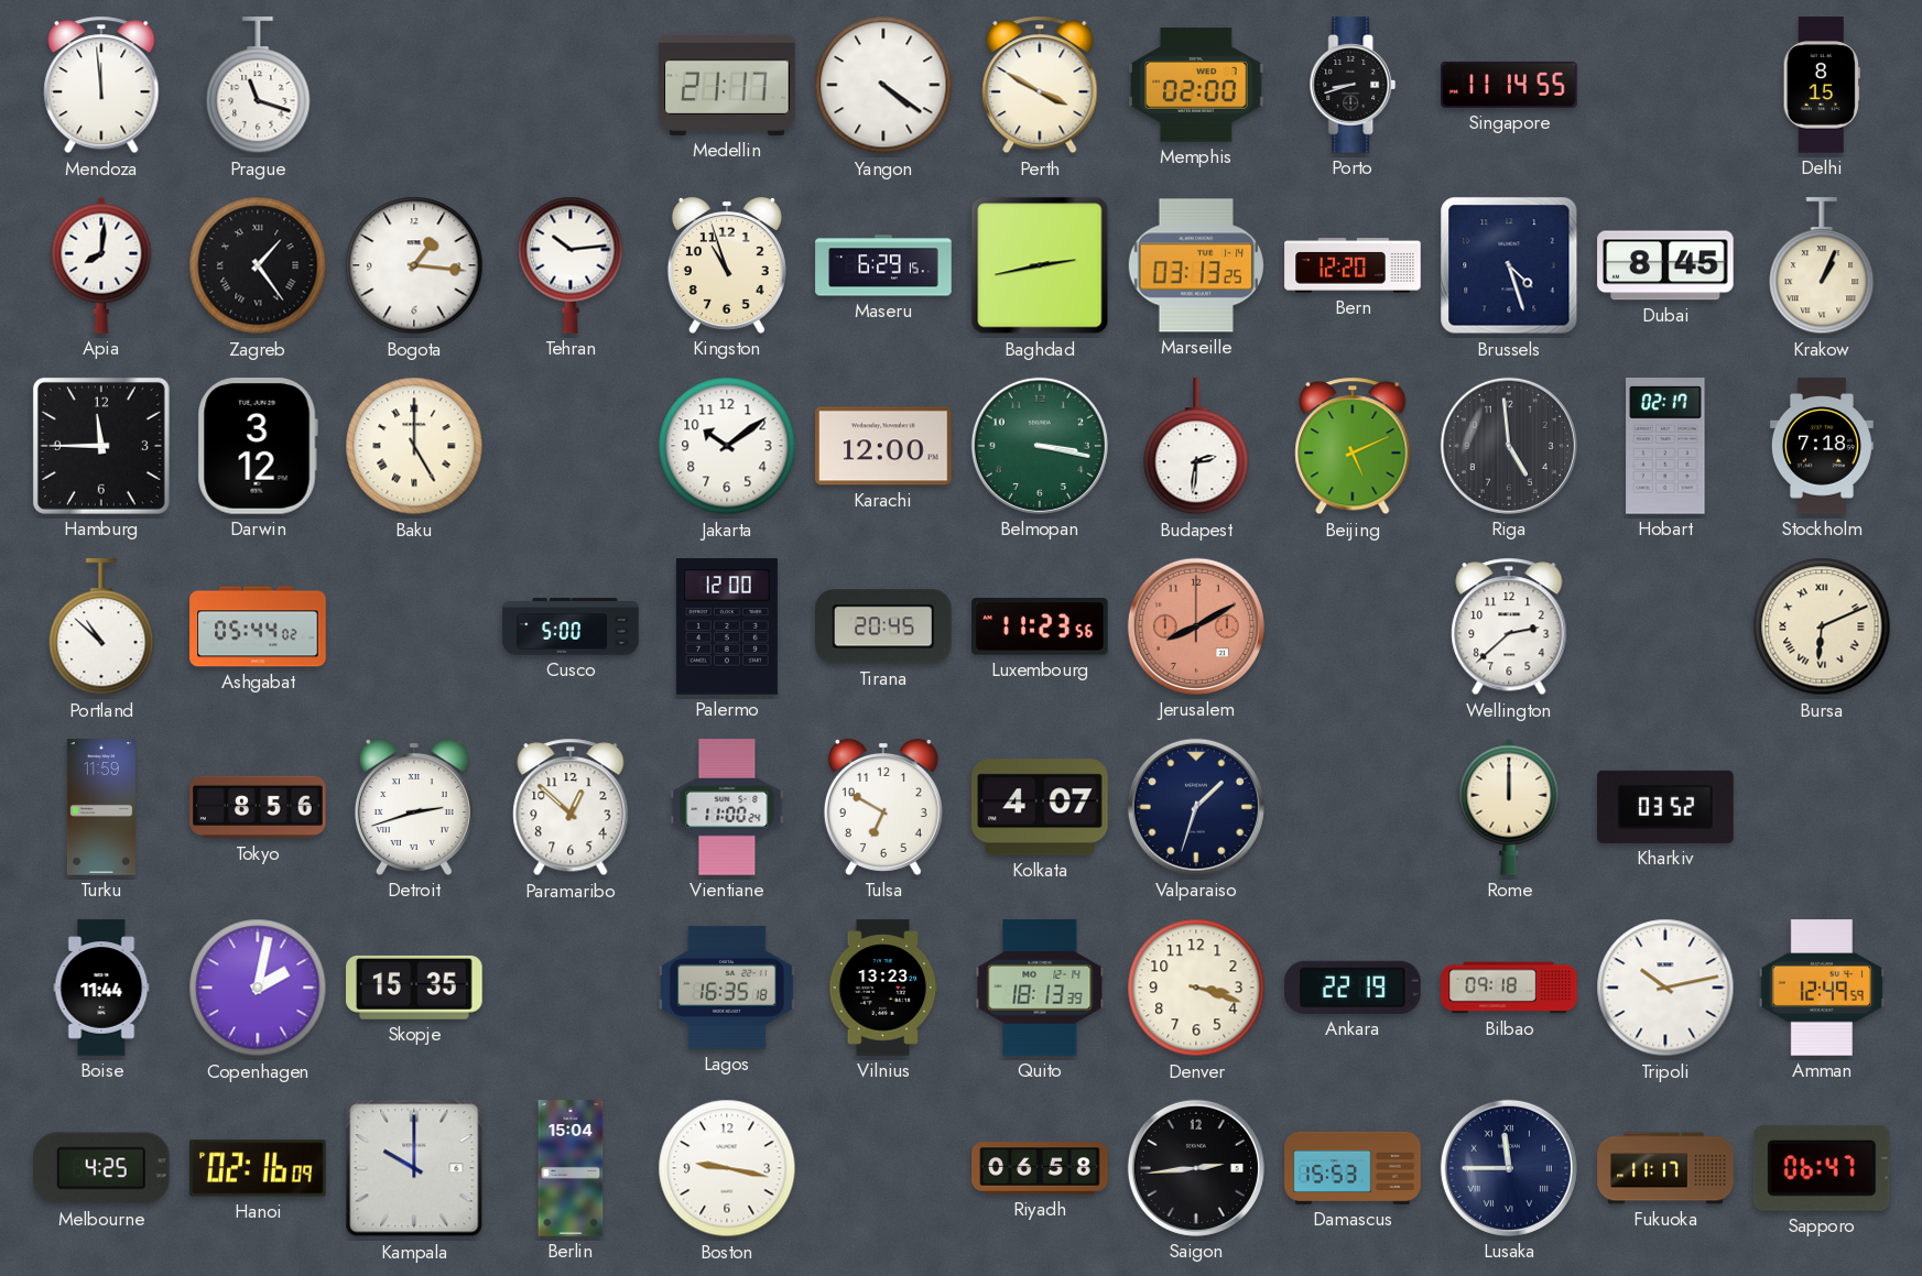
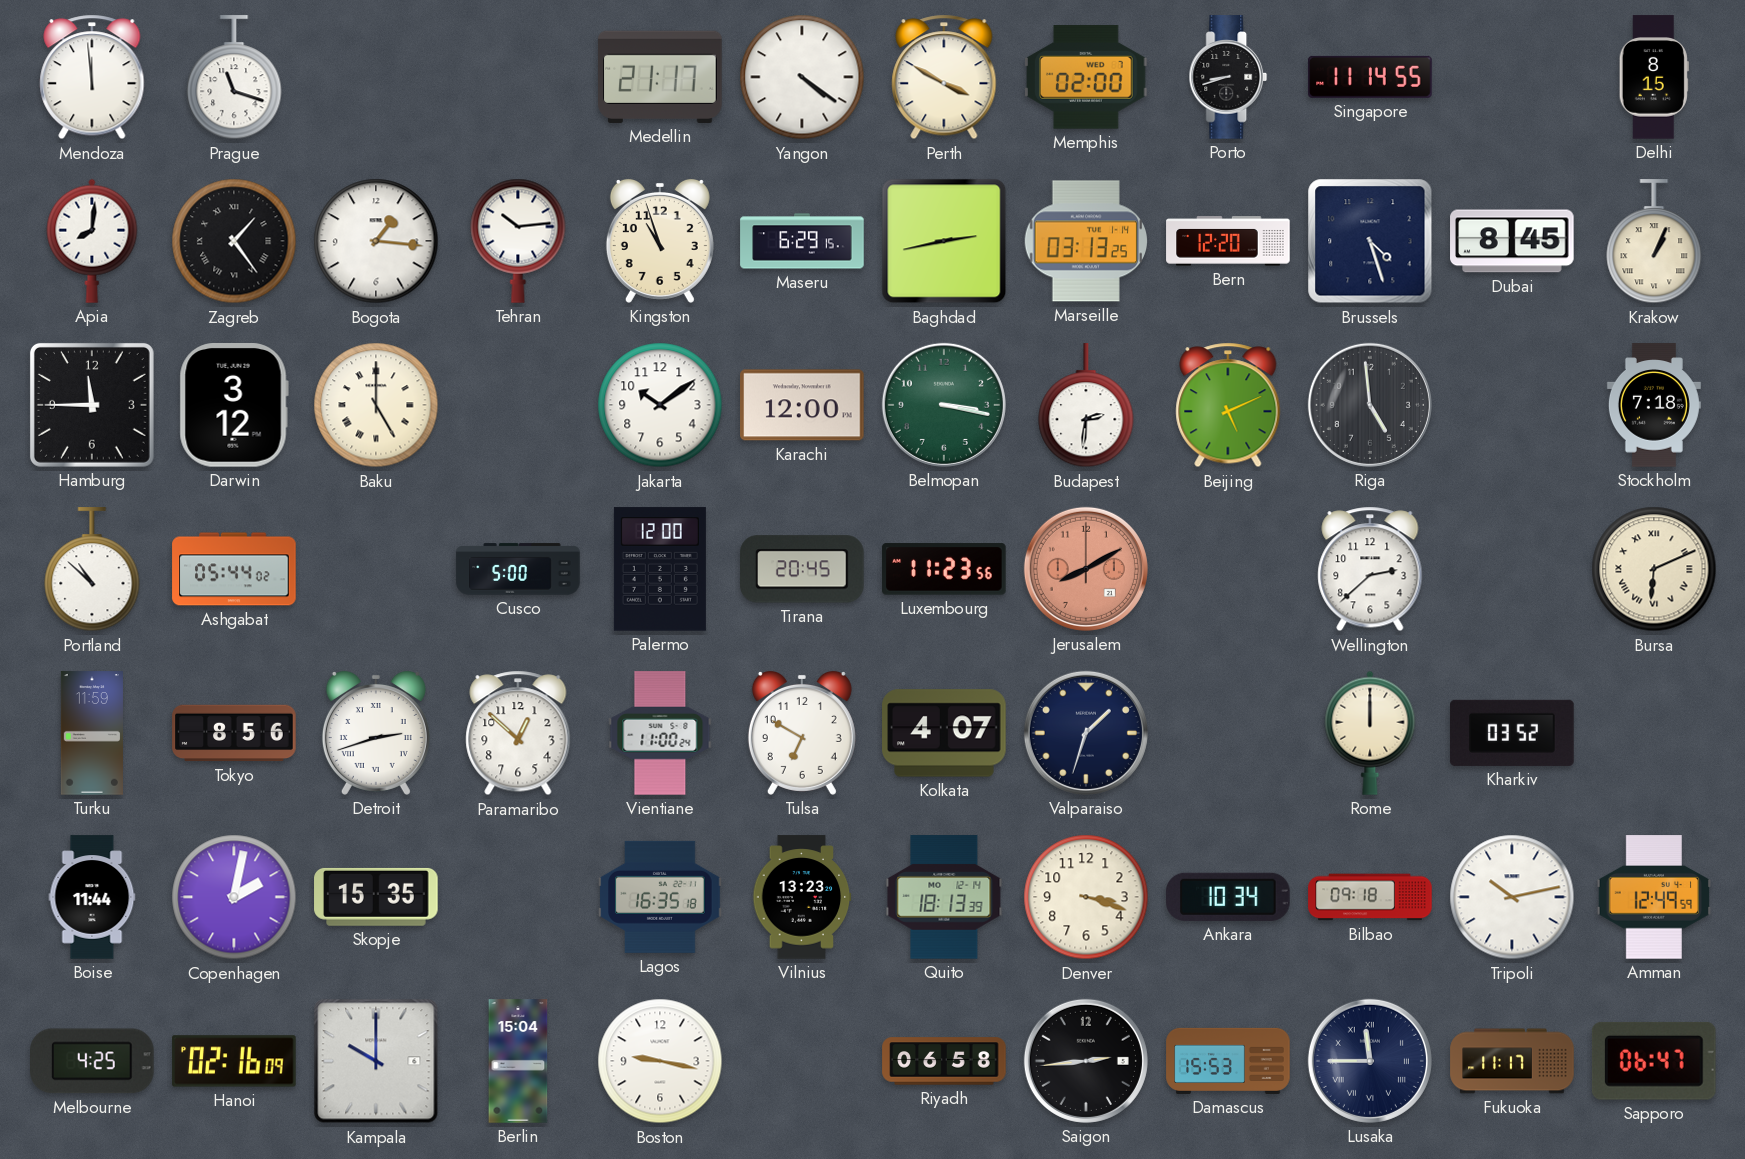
Hobart: 02:17 -> none (1665, 446)
Ankara: 22:19 -> 10:34 (1228, 897)
